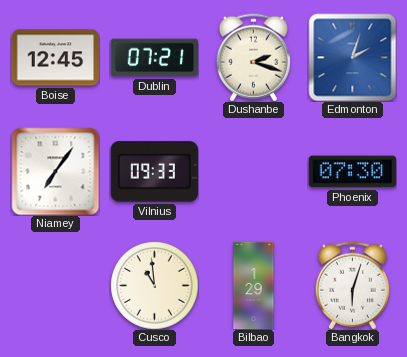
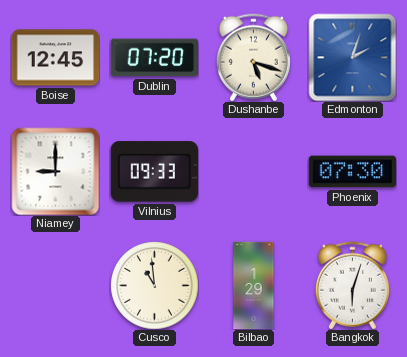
Dublin: 07:21 -> 07:20 (154, 58)
Dushanbe: 2:18 -> 5:18 (253, 57)
Niamey: 7:06 -> 9:00 (55, 171)
